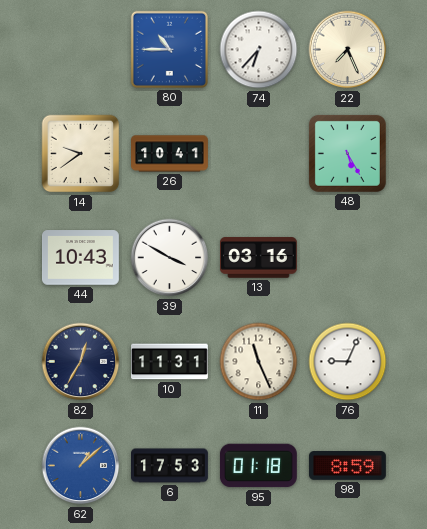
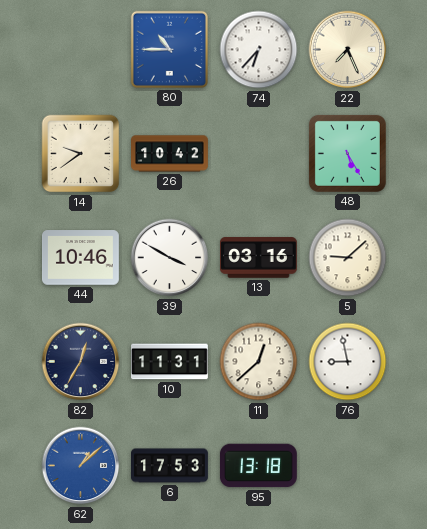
26: 10:41 -> 10:42 (170, 154)
44: 10:43 -> 10:46 (81, 258)
5: none -> 9:08 (348, 258)
11: 11:26 -> 12:38 (259, 362)
76: 9:04 -> 8:58 (348, 362)
95: 01:18 -> 13:18 (258, 466)
98: 8:59 -> none (348, 466)
